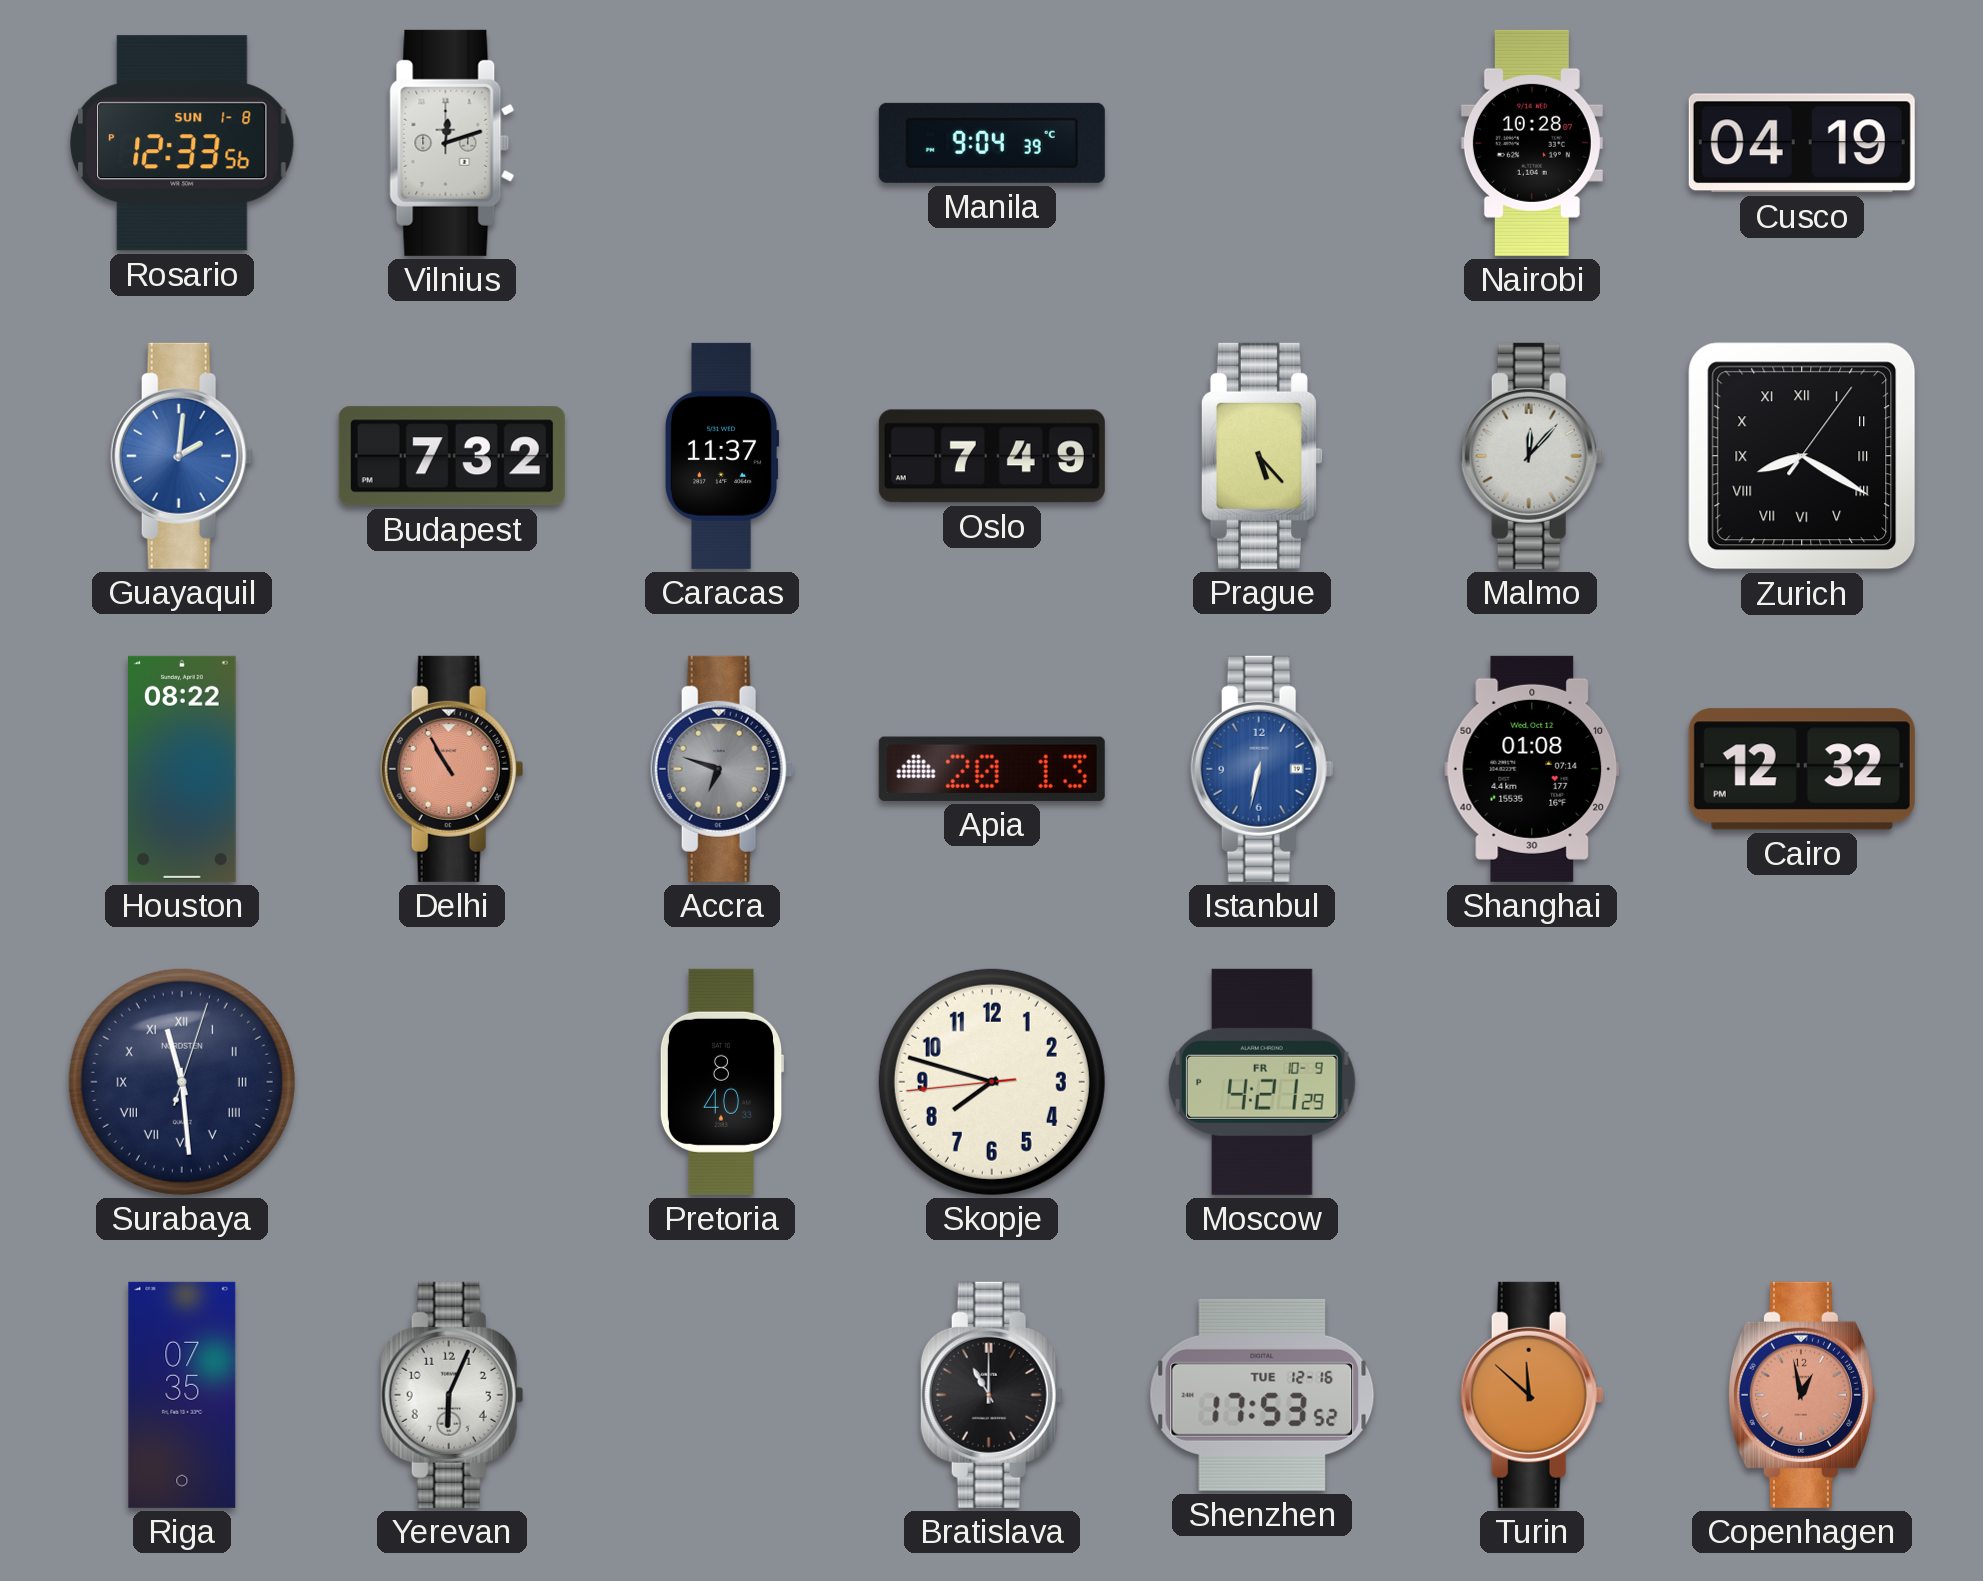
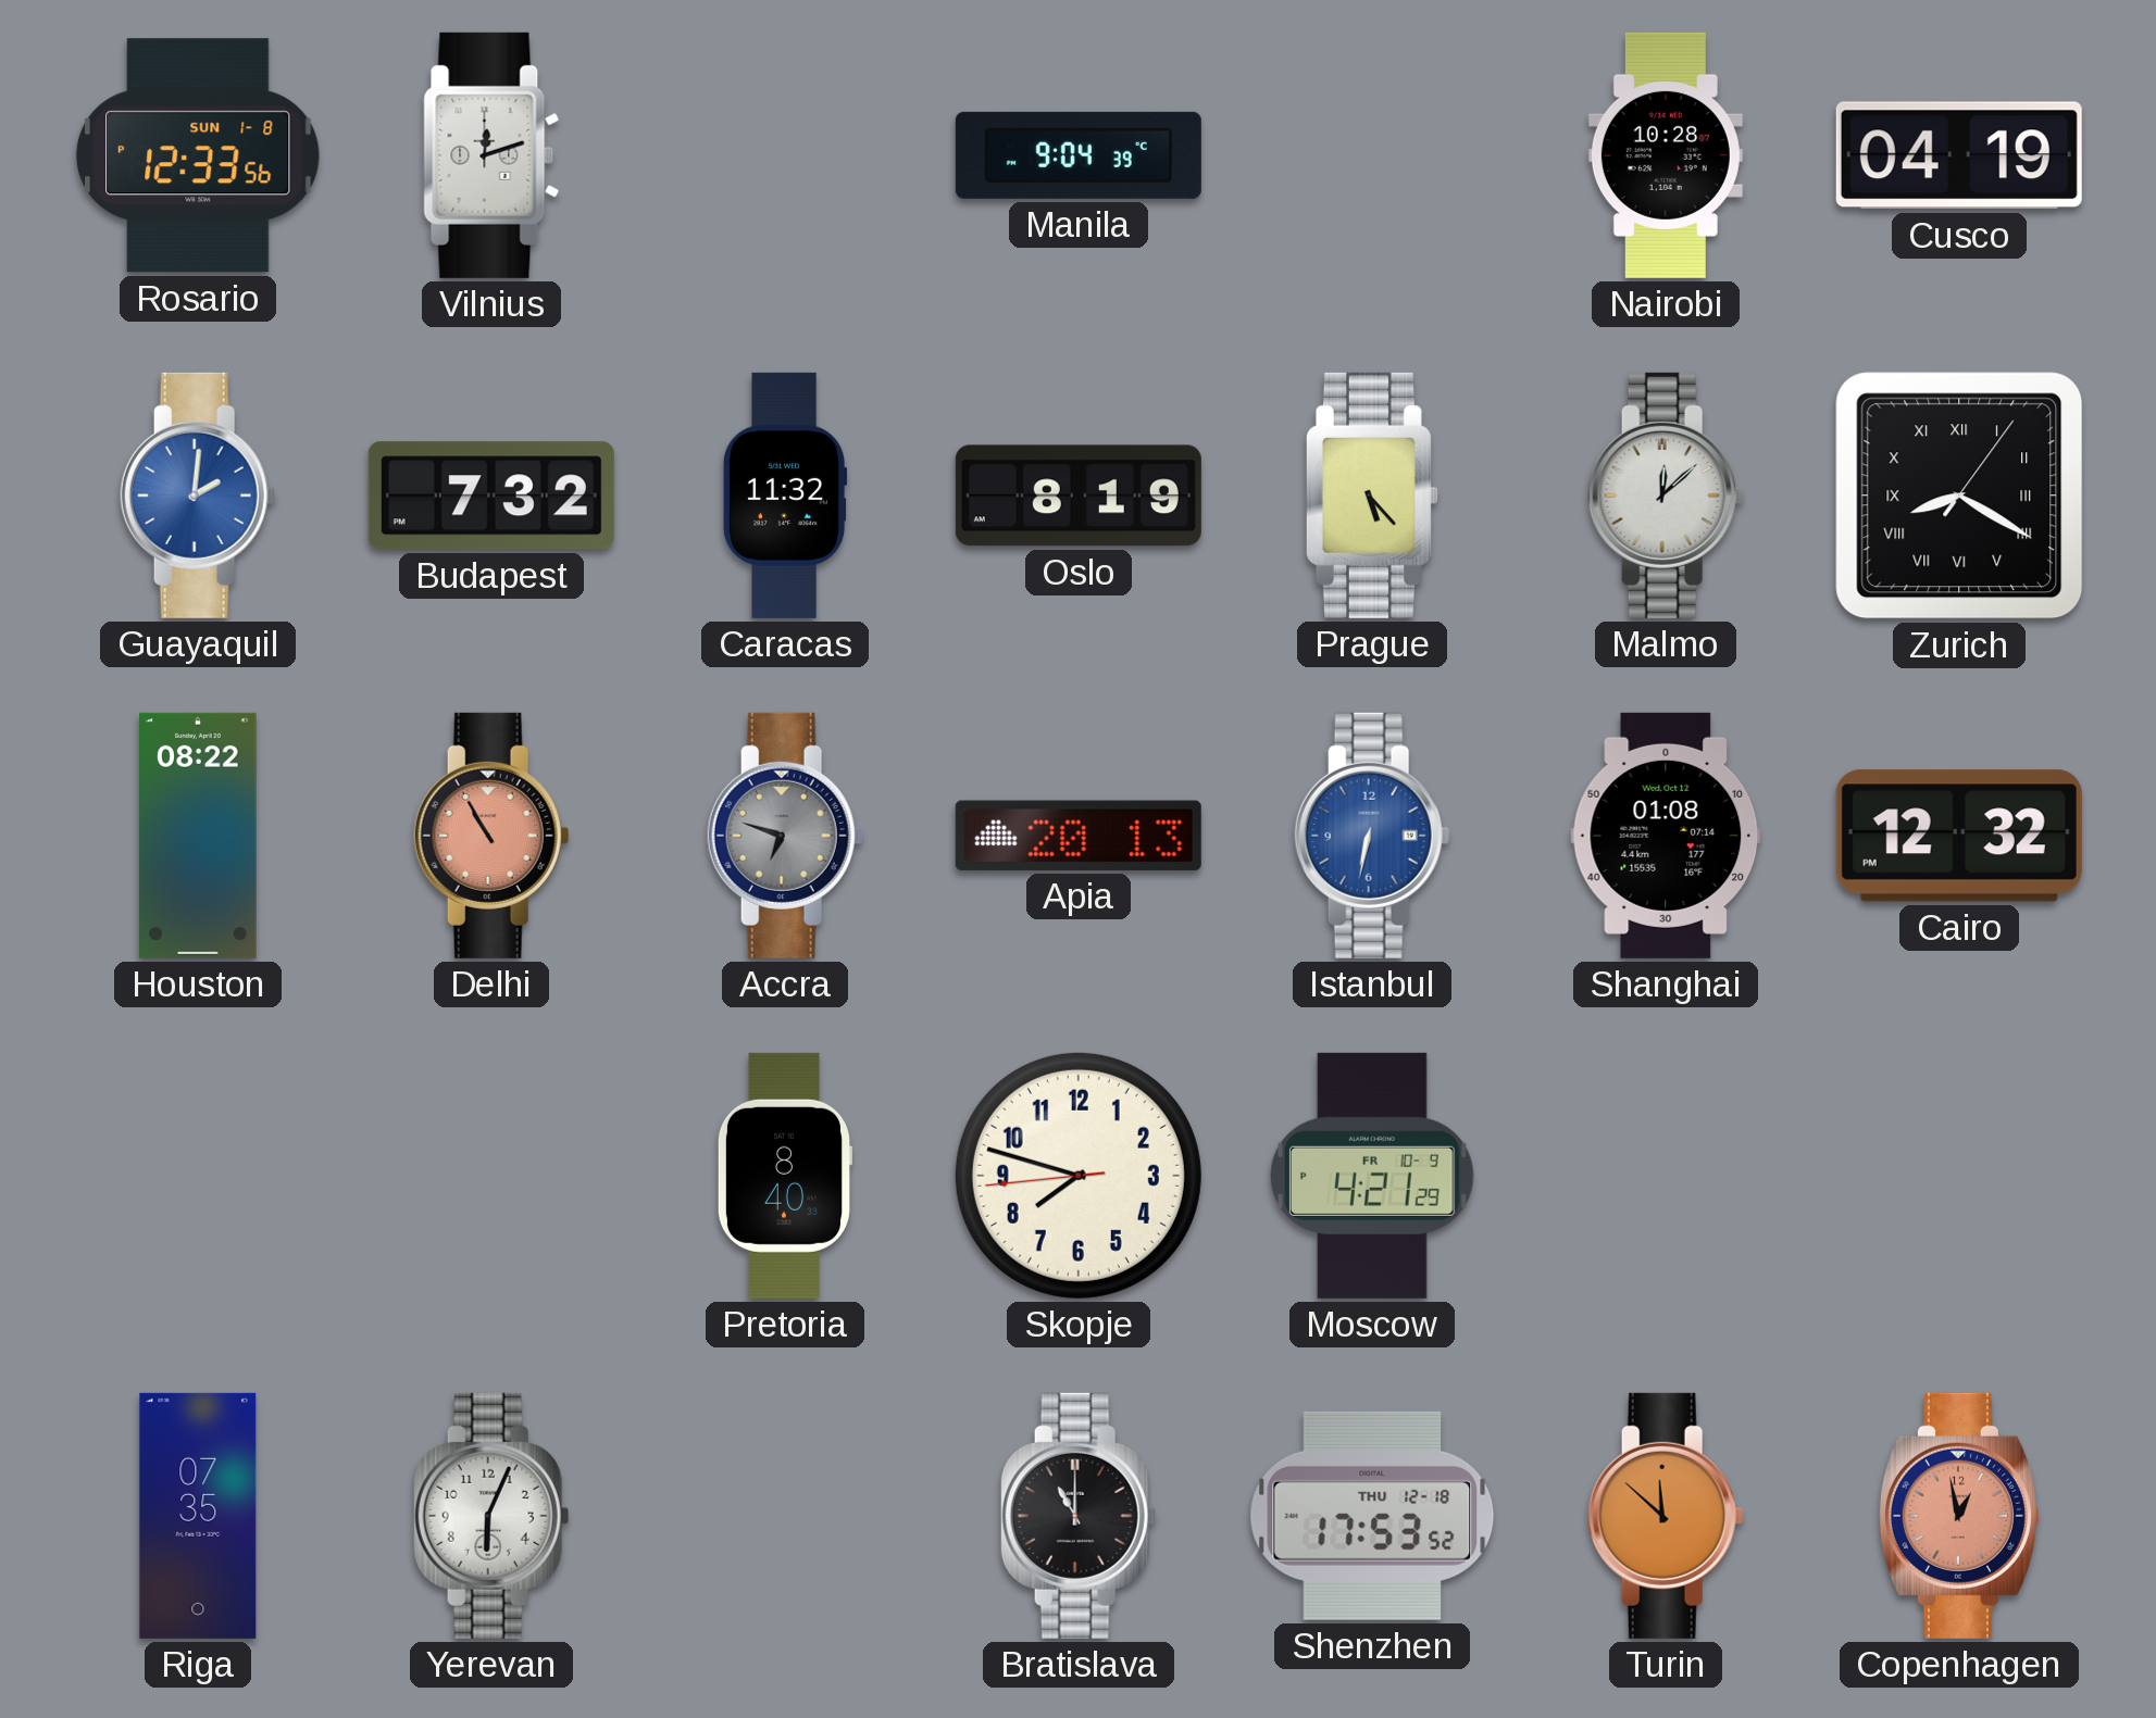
Caracas: 11:37 -> 11:32 (785, 496)
Oslo: 7:49 -> 8:19 (1079, 496)
Malmo: 12:07 -> 12:08 (1666, 496)
Surabaya: 11:29 -> none (182, 1082)
Shenzhen date: TUE 12-16 -> THU 12-18 (1372, 1516)
